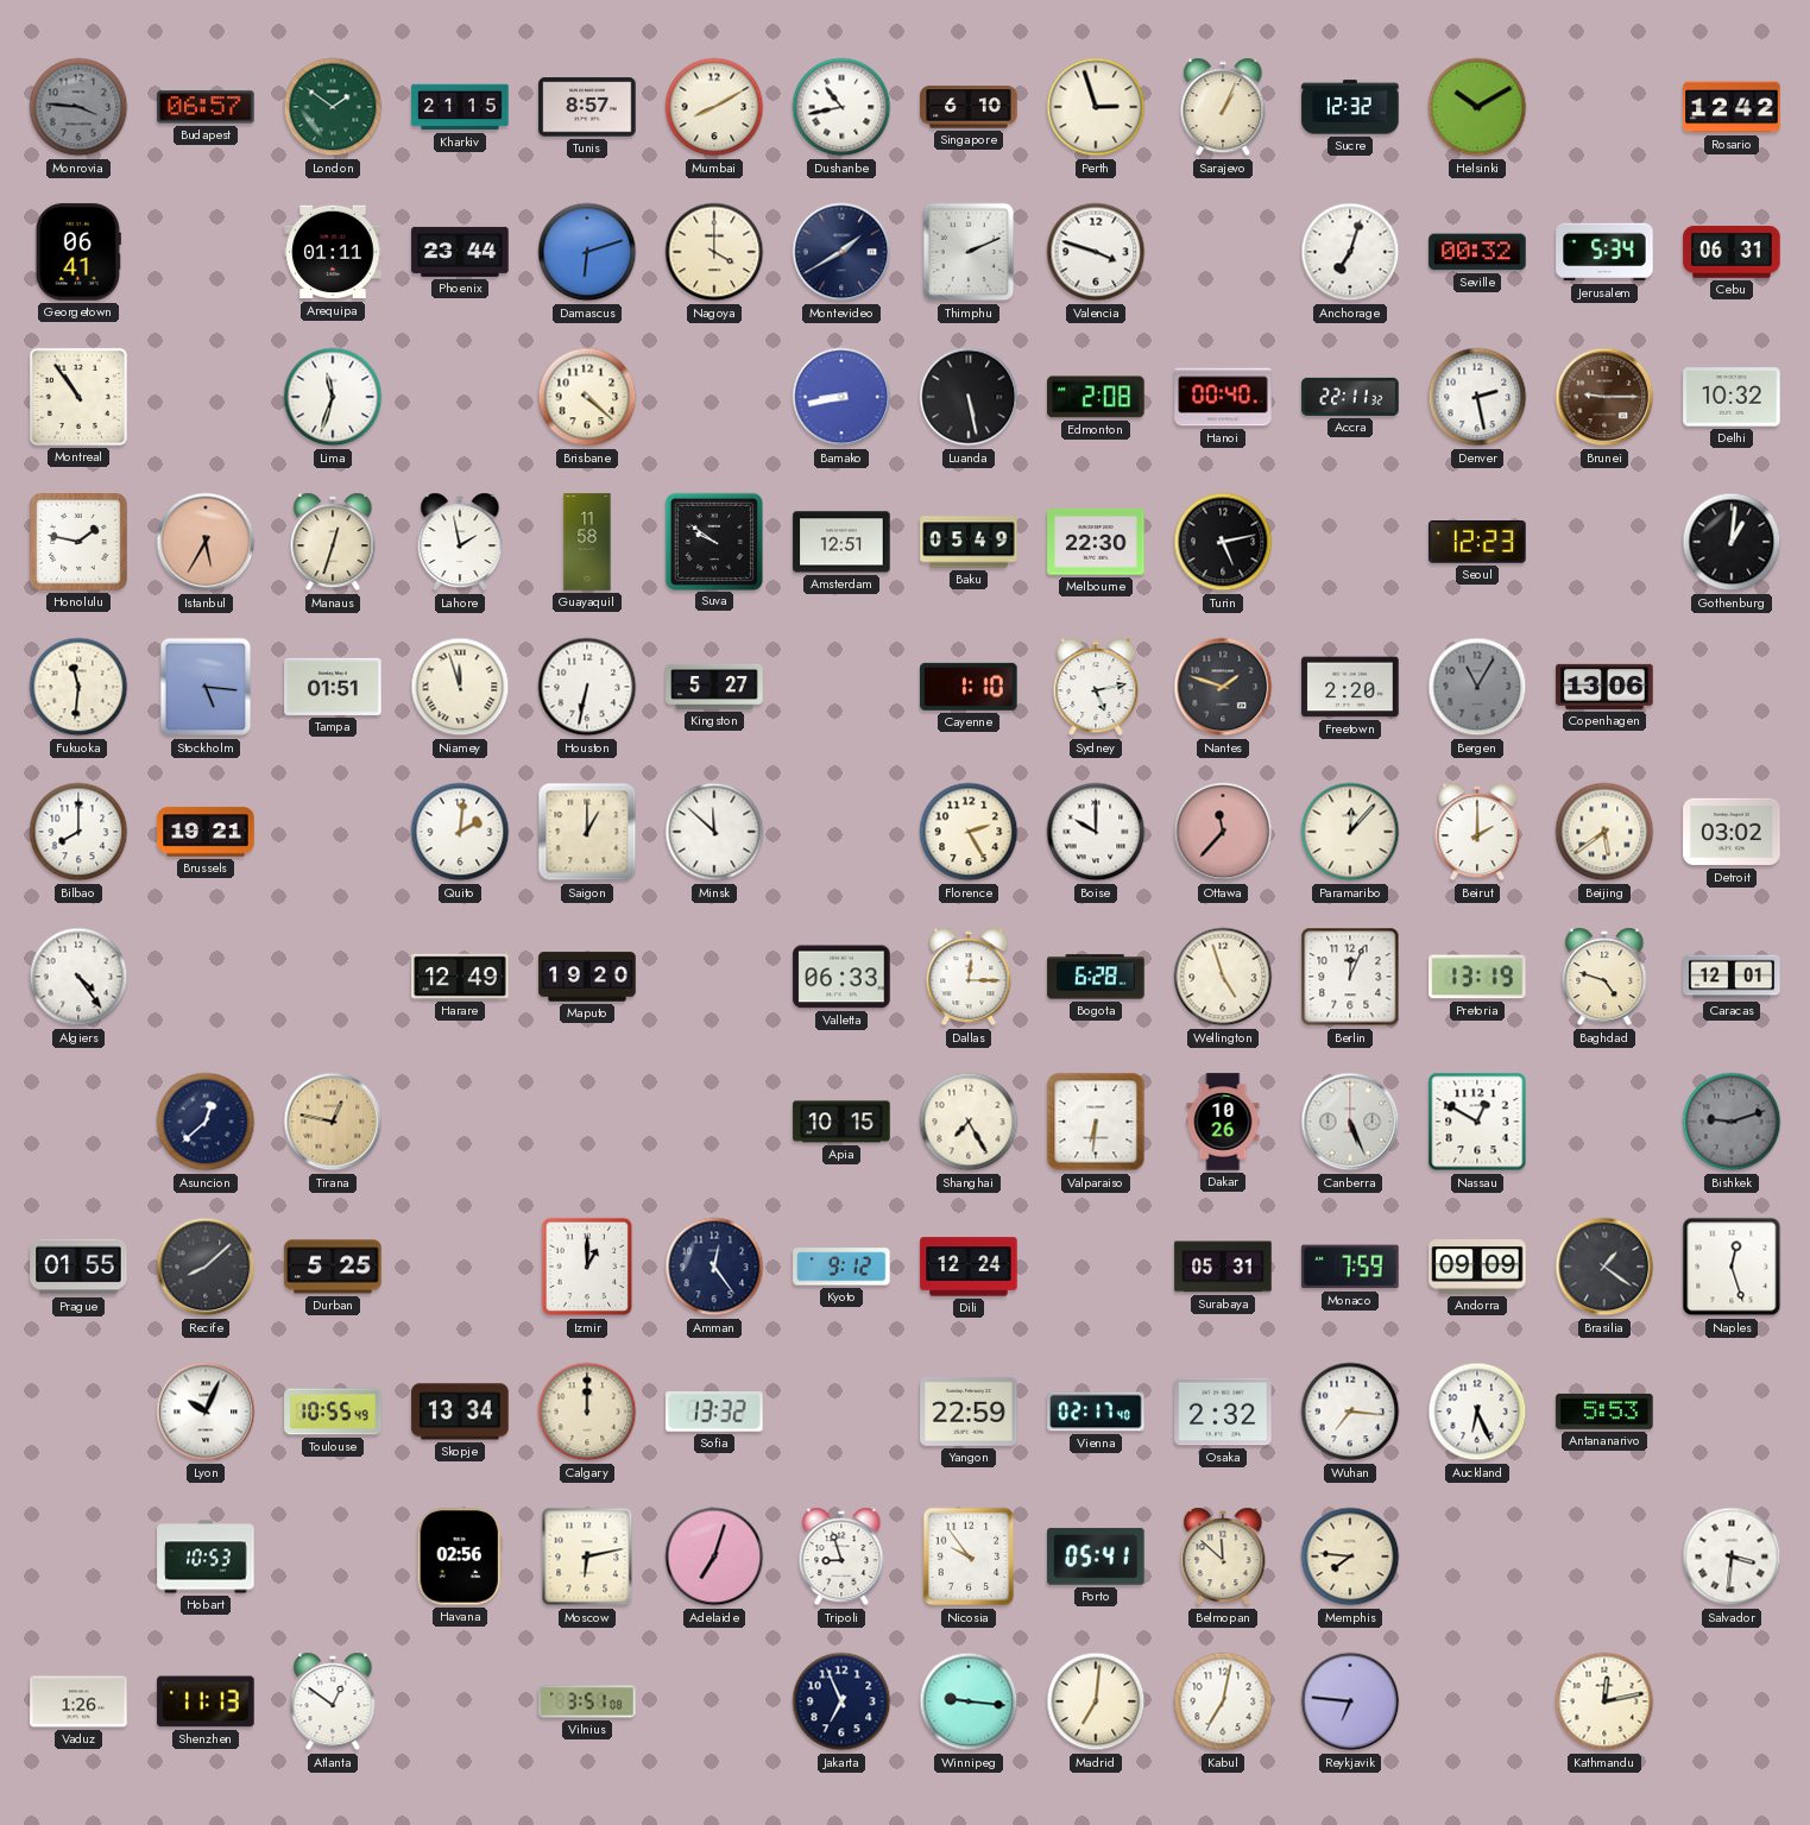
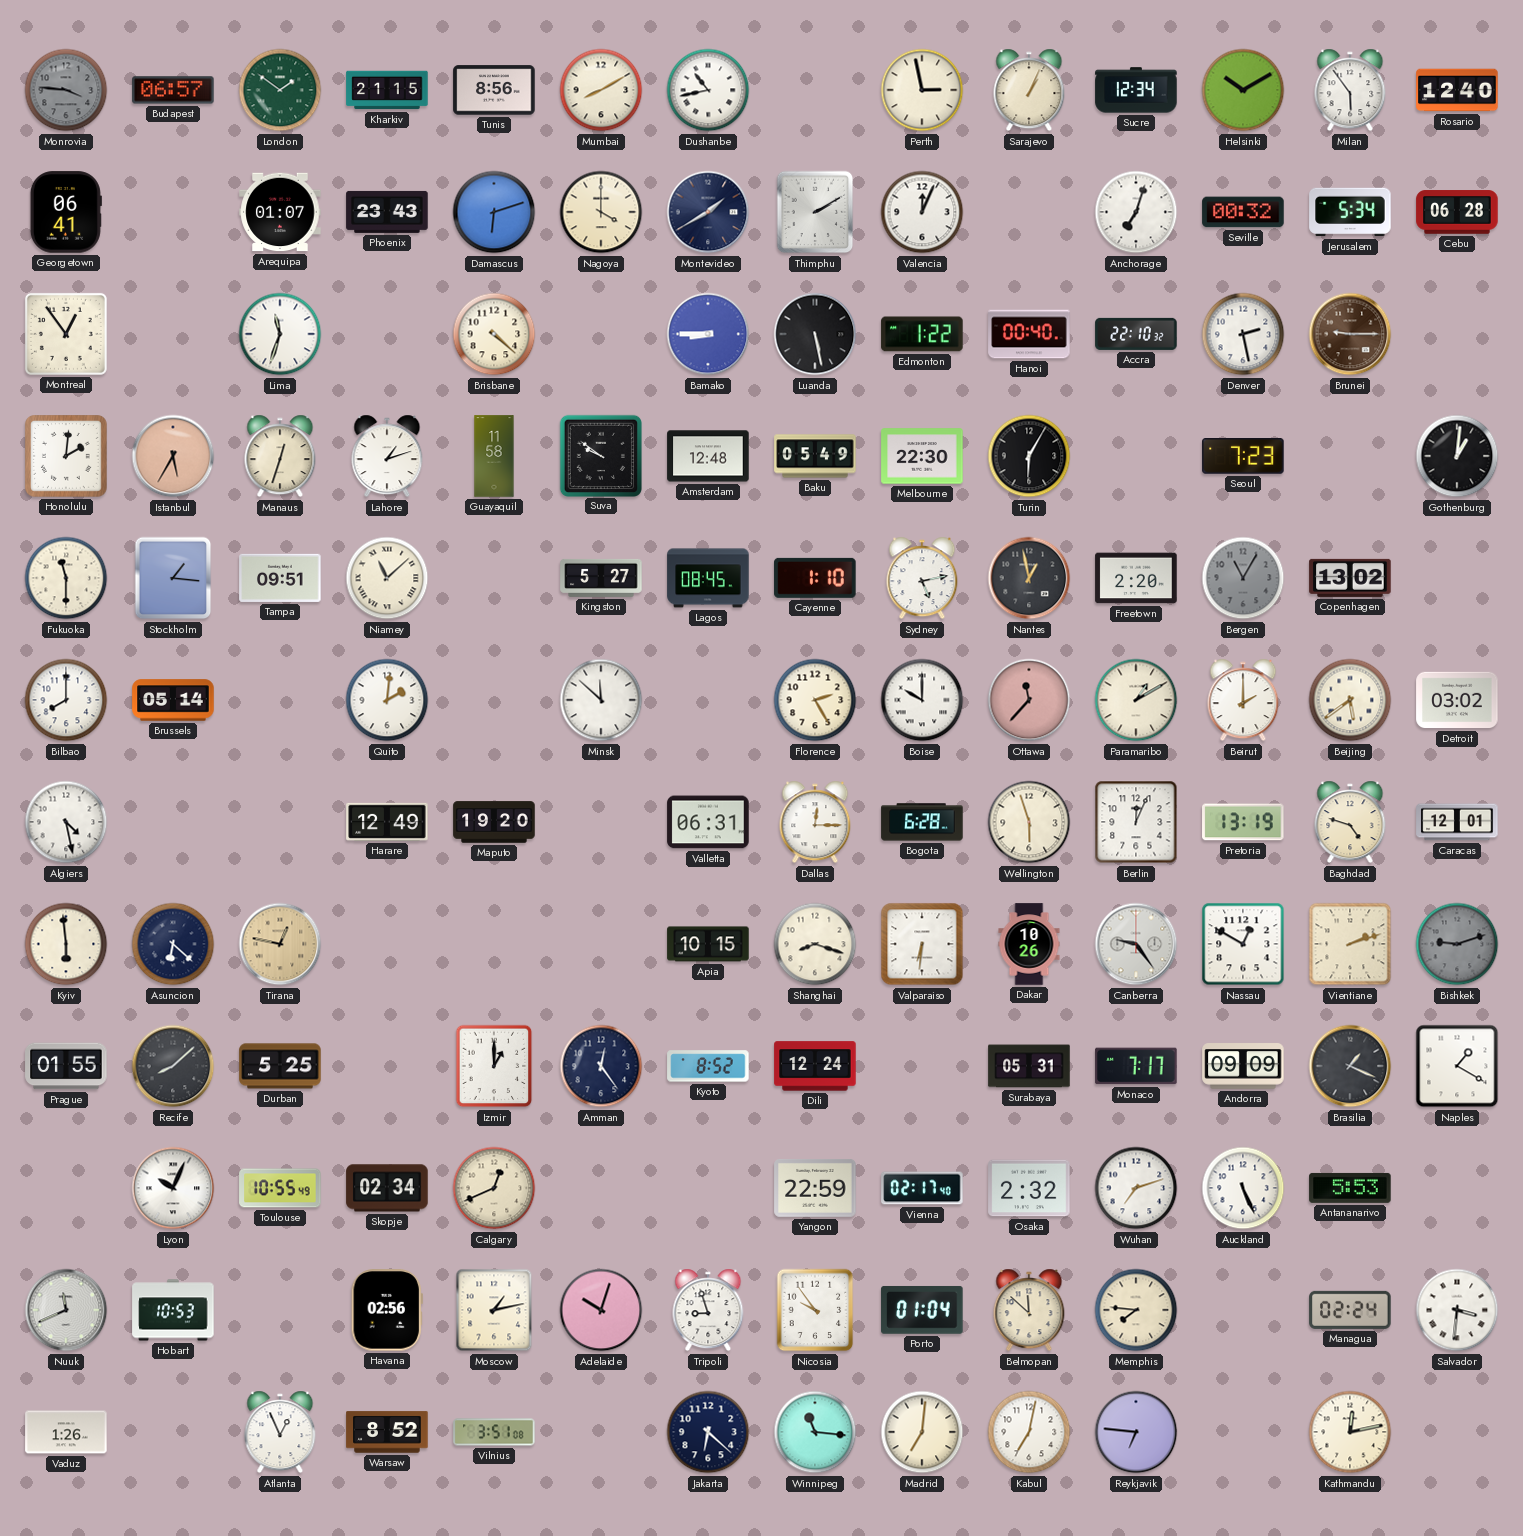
Tunis: 8:57 -> 8:56 (494, 90)
Singapore: 6:10 -> none (969, 107)
Perth: 2:57 -> 2:58 (922, 90)
Sucre: 12:32 -> 12:34 (1136, 90)
Milan: none -> 5:54 (1350, 90)
Rosario: 12:42 -> 12:40 (1457, 90)
Arequipa: 01:11 -> 01:07 (280, 212)
Phoenix: 23:44 -> 23:43 (387, 212)
Thimphu: 2:11 -> 2:10 (815, 212)
Valencia: 3:48 -> 12:04 (922, 212)
Cebu: 06:31 -> 06:28 (1457, 212)
Montreal: 10:54 -> 12:54 (66, 334)
Bamako: 8:43 -> 8:45 (708, 334)
Edmonton: 2:08 -> 1:22 (922, 334)
Accra: 22:11 -> 22:10 (1136, 334)
Delhi: 10:32 -> none (1732, 397)
Honolulu: 1:47 -> 2:01 (67, 457)
Lahore: 1:58 -> 1:12 (387, 456)
Amsterdam: 12:51 -> 12:48 (708, 456)
Turin: 5:13 -> 6:05 (1029, 456)
Seoul: 12:23 -> 7:23 (1243, 457)
Fukuoka: 11:31 -> 11:30 (66, 578)
Stockholm: 5:16 -> 1:16 (173, 578)
Tampa: 01:51 -> 09:51 (280, 578)
Niamey: 11:57 -> 11:08 (387, 578)
Houston: 6:32 -> none (587, 687)
Lagos: none -> 08:45 (708, 578)
Nantes: 1:48 -> 12:58 (1029, 578)
Copenhagen: 13:06 -> 13:02 (1350, 578)
Brussels: 19:21 -> 05:14 (173, 700)
Saigon: 1:00 -> none (587, 832)
Paramaribo: 12:07 -> 1:10 (1136, 700)
Algiers: 4:24 -> 4:28 (66, 822)
Valletta: 06:33 -> 06:31 (708, 822)
Wellington: 4:57 -> 5:57 (1029, 822)
Kyiv: none -> 5:59 (66, 944)
Asuncion: 12:38 -> 6:22 (173, 944)
Shanghai: 7:25 -> 8:18 (815, 944)
Canberra: 5:26 -> 9:24 (1136, 944)
Vientiane: none -> 2:12 (1350, 944)
Kyoto: 9:12 -> 8:52 (708, 1066)
Monaco: 7:59 -> 7:17 (1136, 1066)
Brasilia: 1:21 -> 1:19 (1350, 1066)
Naples: 12:27 -> 1:20 (1457, 1066)
Skopje: 13:34 -> 02:34 (387, 1188)
Calgary: 12:00 -> 12:41 (494, 1188)
Sofia: 13:32 -> none (714, 1412)
Wuhan: 7:16 -> 7:12 (1136, 1188)
Auckland: 6:26 -> 5:26 (1243, 1188)
Nuuk: none -> 11:41 (66, 1310)
Moscow: 6:13 -> 1:13 (494, 1310)
Adelaide: 7:03 -> 10:03 (601, 1310)
Porto: 05:41 -> 01:04 (922, 1310)
Managua: none -> 02:24 (1350, 1310)
Shenzhen: 11:13 -> none (206, 1701)
Atlanta: 12:51 -> 12:56 (280, 1432)
Warsaw: none -> 8:52 (387, 1432)
Jakarta: 6:56 -> 6:22 (708, 1432)
Winnipeg: 9:16 -> 11:16 (815, 1432)
